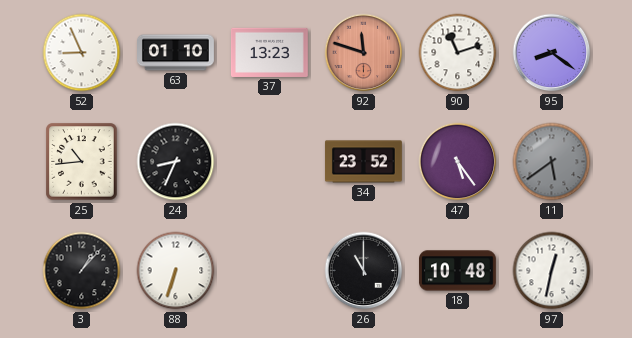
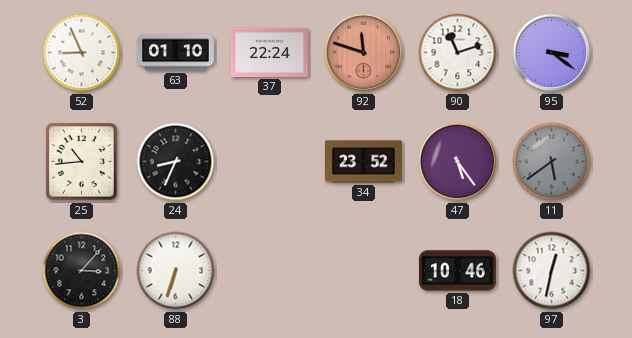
37: 13:23 -> 22:24 (270, 52)
95: 8:21 -> 3:21 (552, 53)
3: 1:07 -> 3:07 (82, 271)
26: 11:00 -> none (364, 271)
18: 10:48 -> 10:46 (458, 271)
